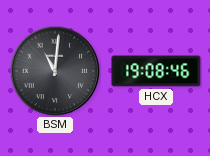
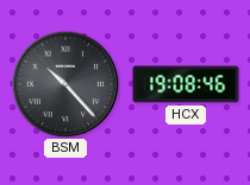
BSM: 11:01 -> 10:23 (65, 84)
